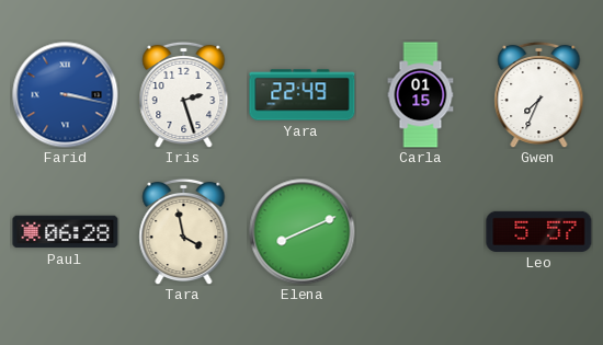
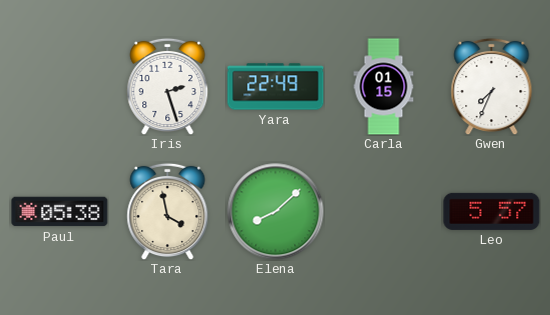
Farid: 3:17 -> none (66, 95)
Paul: 06:28 -> 05:38 (60, 212)
Elena: 8:11 -> 8:08 (276, 212)
